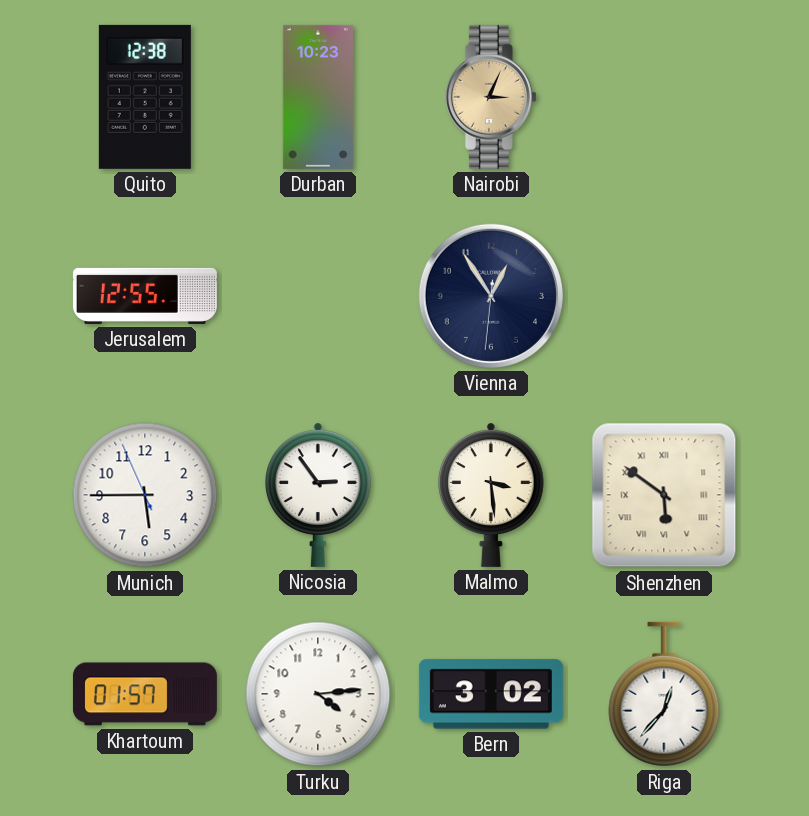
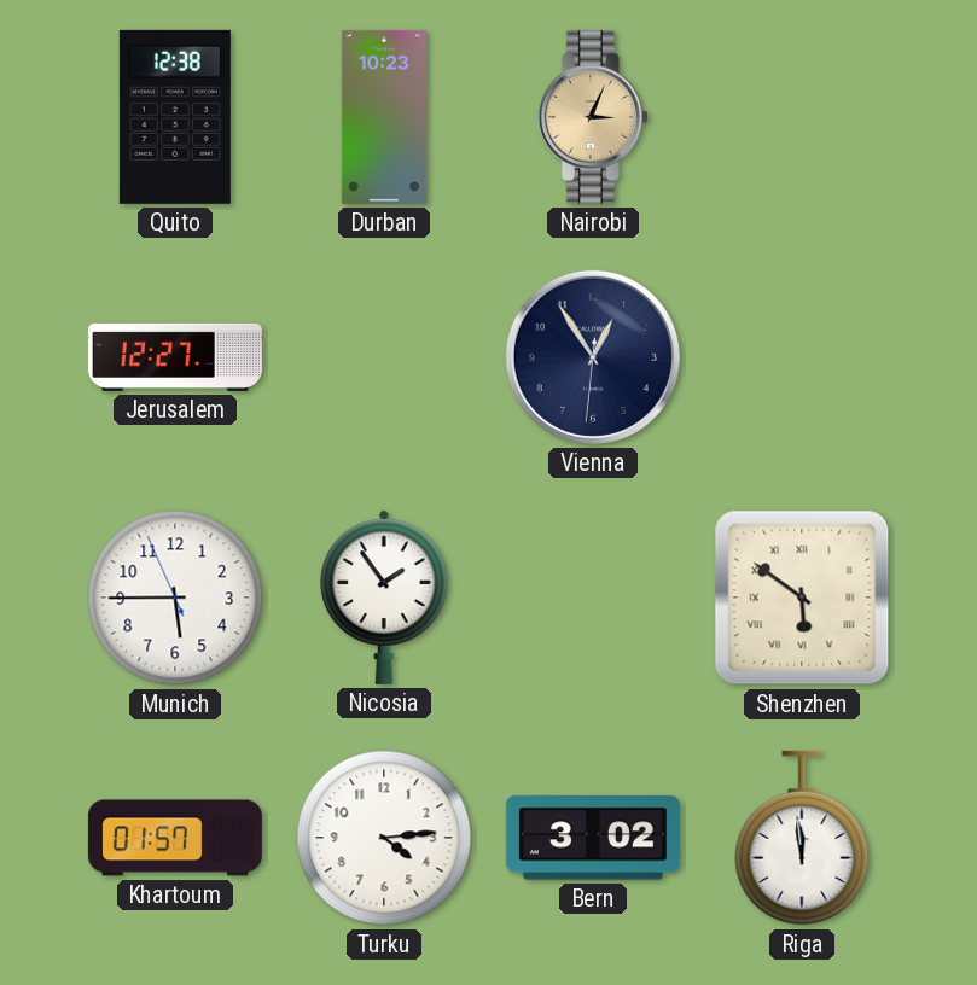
Jerusalem: 12:55 -> 12:27 (175, 357)
Nicosia: 2:54 -> 1:54 (385, 598)
Malmo: 3:29 -> none (492, 495)
Riga: 12:37 -> 11:59 (802, 838)
